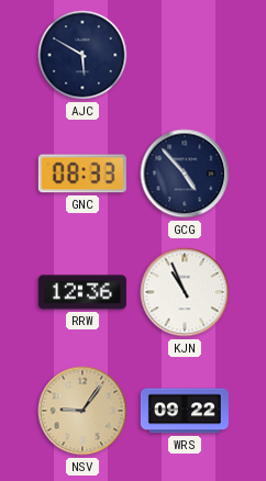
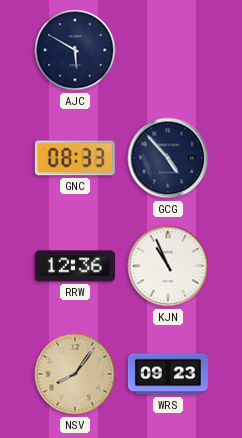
NSV: 9:06 -> 8:06 (75, 374)
WRS: 09:22 -> 09:23 (168, 374)
